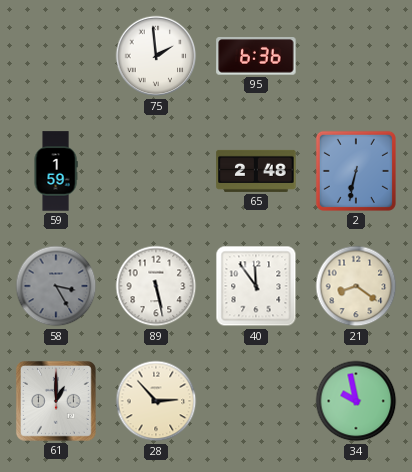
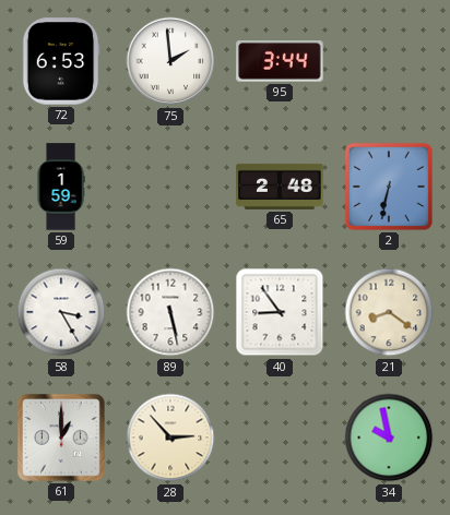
72: none -> 6:53 (61, 61)
95: 6:36 -> 3:44 (280, 62)
58 dial: grey -> white (61, 312)
40: 11:54 -> 8:54 (280, 312)
